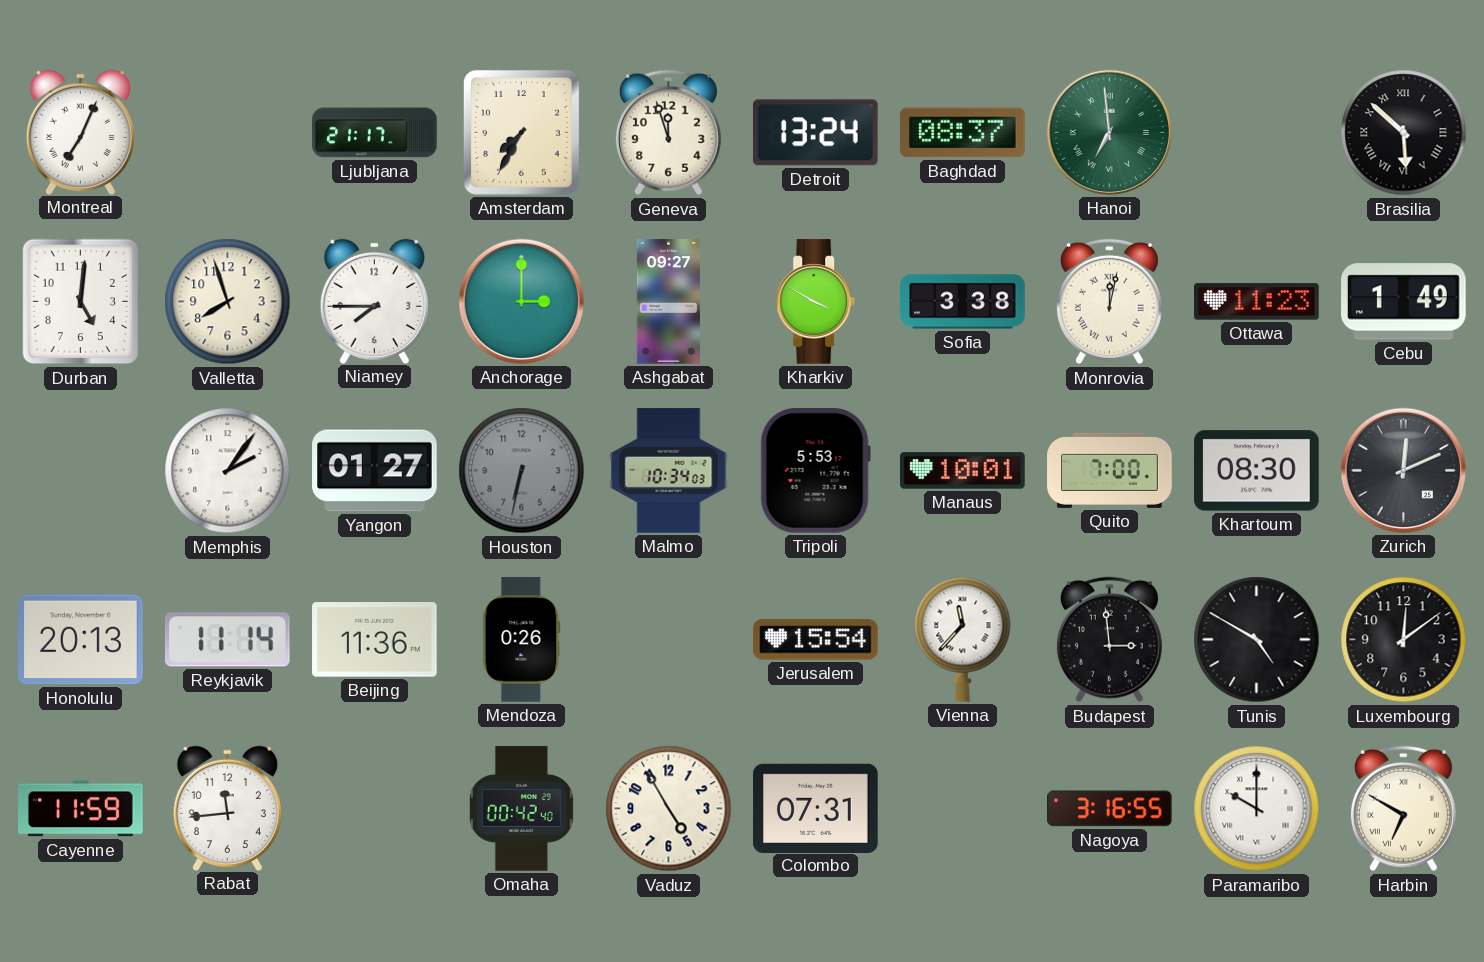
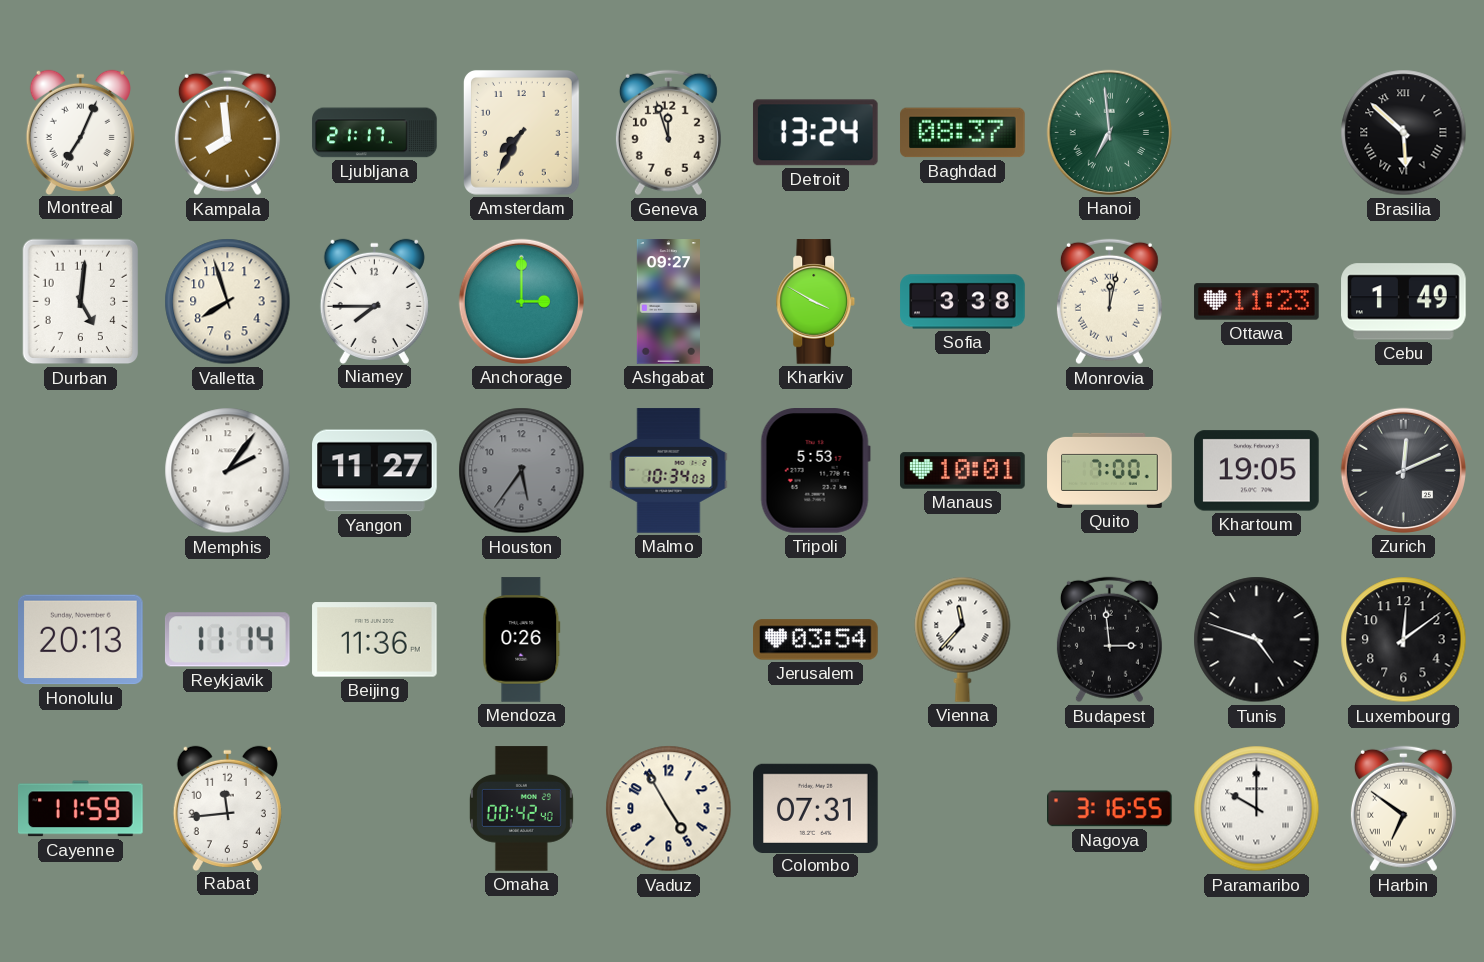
Kampala: none -> 7:59 (227, 133)
Yangon: 01:27 -> 11:27 (375, 471)
Houston: 6:32 -> 5:36 (522, 471)
Khartoum: 08:30 -> 19:05 (1257, 471)
Jerusalem: 15:54 -> 03:54 (816, 640)
Tunis: 4:50 -> 4:48 (1257, 640)
Harbin: 6:50 -> 6:51 (1403, 809)
